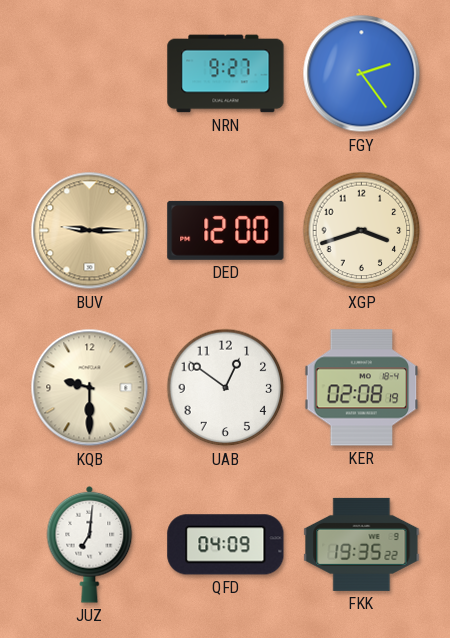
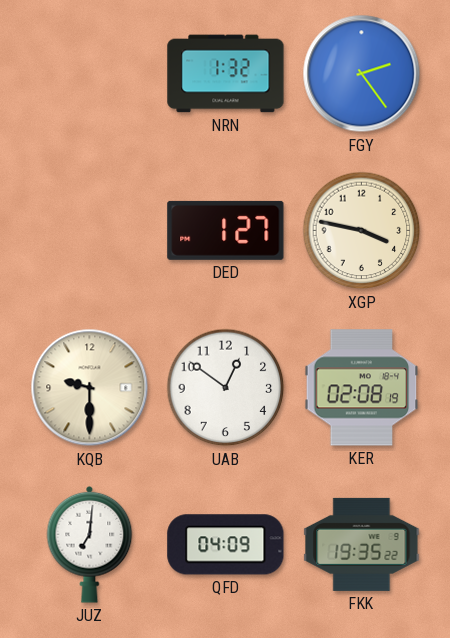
NRN: 9:27 -> 1:32 (226, 74)
BUV: 9:15 -> none (90, 231)
DED: 12:00 -> 1:27 (226, 230)
XGP: 3:42 -> 3:47 (362, 231)
